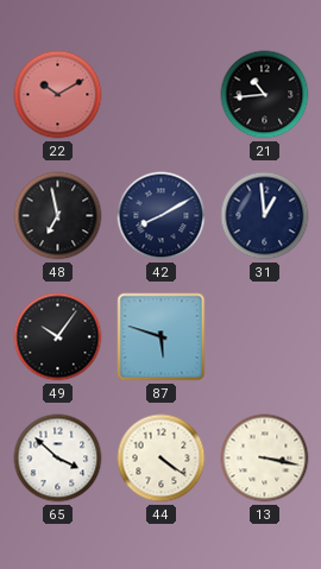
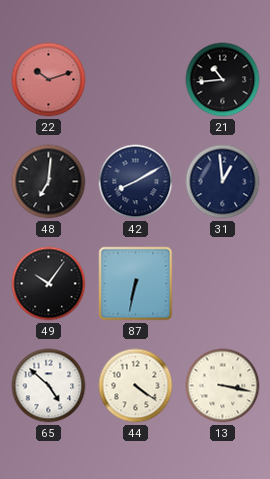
22: 10:10 -> 10:12 (49, 80)
48: 6:58 -> 7:01 (49, 182)
87: 5:48 -> 6:32 (136, 284)
65: 3:52 -> 4:52 (49, 386)
